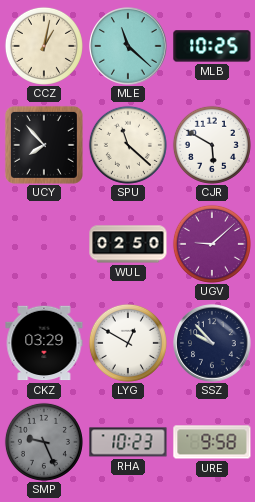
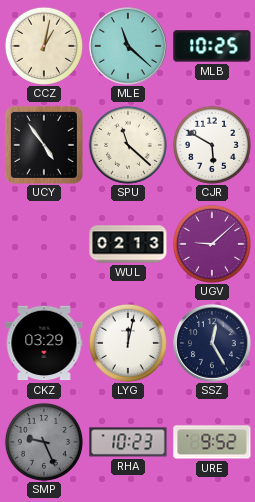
UCY: 7:53 -> 4:54 (44, 145)
WUL: 02:50 -> 02:13 (128, 244)
LYG: 12:50 -> 12:02 (128, 343)
SSZ: 9:53 -> 12:25 (212, 343)
URE: 9:58 -> 9:52 (212, 442)
